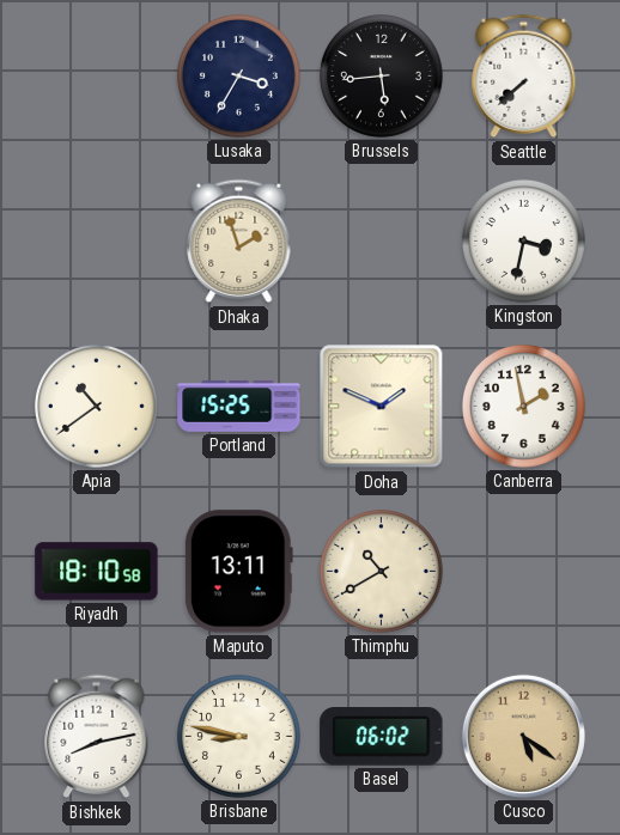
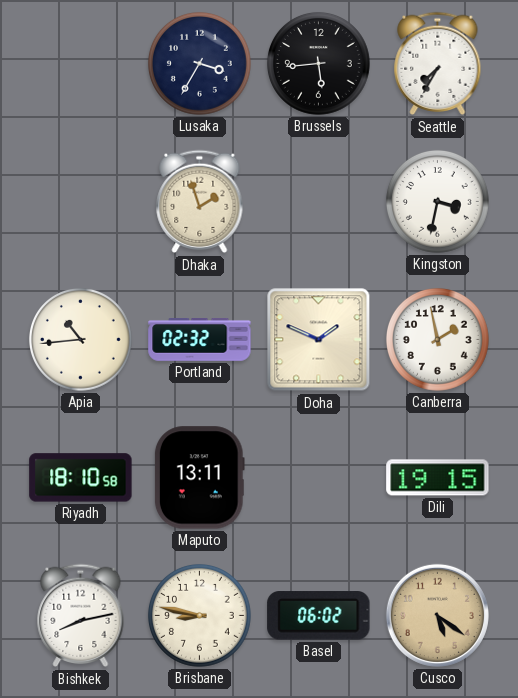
Seattle: 7:38 -> 7:35 (438, 64)
Apia: 10:39 -> 10:44 (80, 339)
Portland: 15:25 -> 02:32 (200, 340)
Thimphu: 10:40 -> none (381, 571)
Dili: none -> 19:15 (438, 478)
